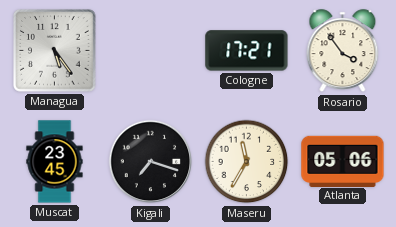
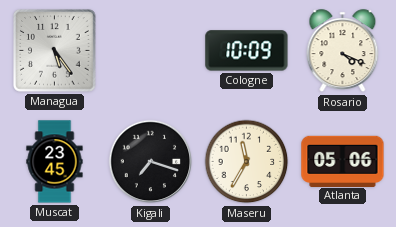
Cologne: 17:21 -> 10:09 (247, 51)
Rosario: 3:54 -> 4:19 (343, 51)
